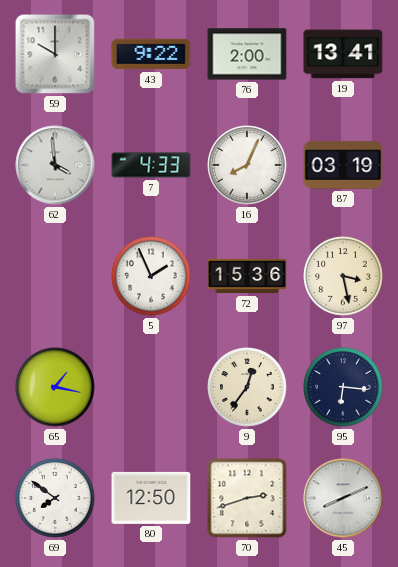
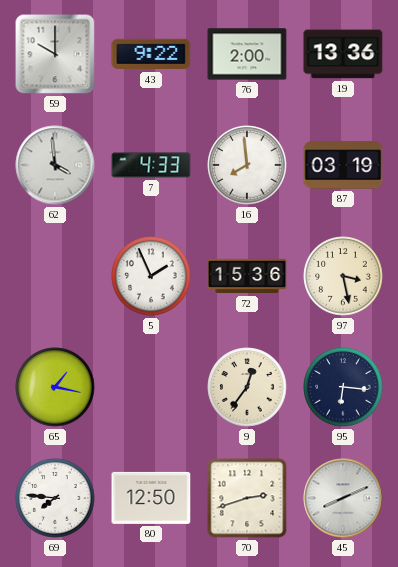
19: 13:41 -> 13:36 (343, 54)
16: 8:04 -> 7:59 (247, 165)
69: 7:51 -> 7:46 (55, 498)
